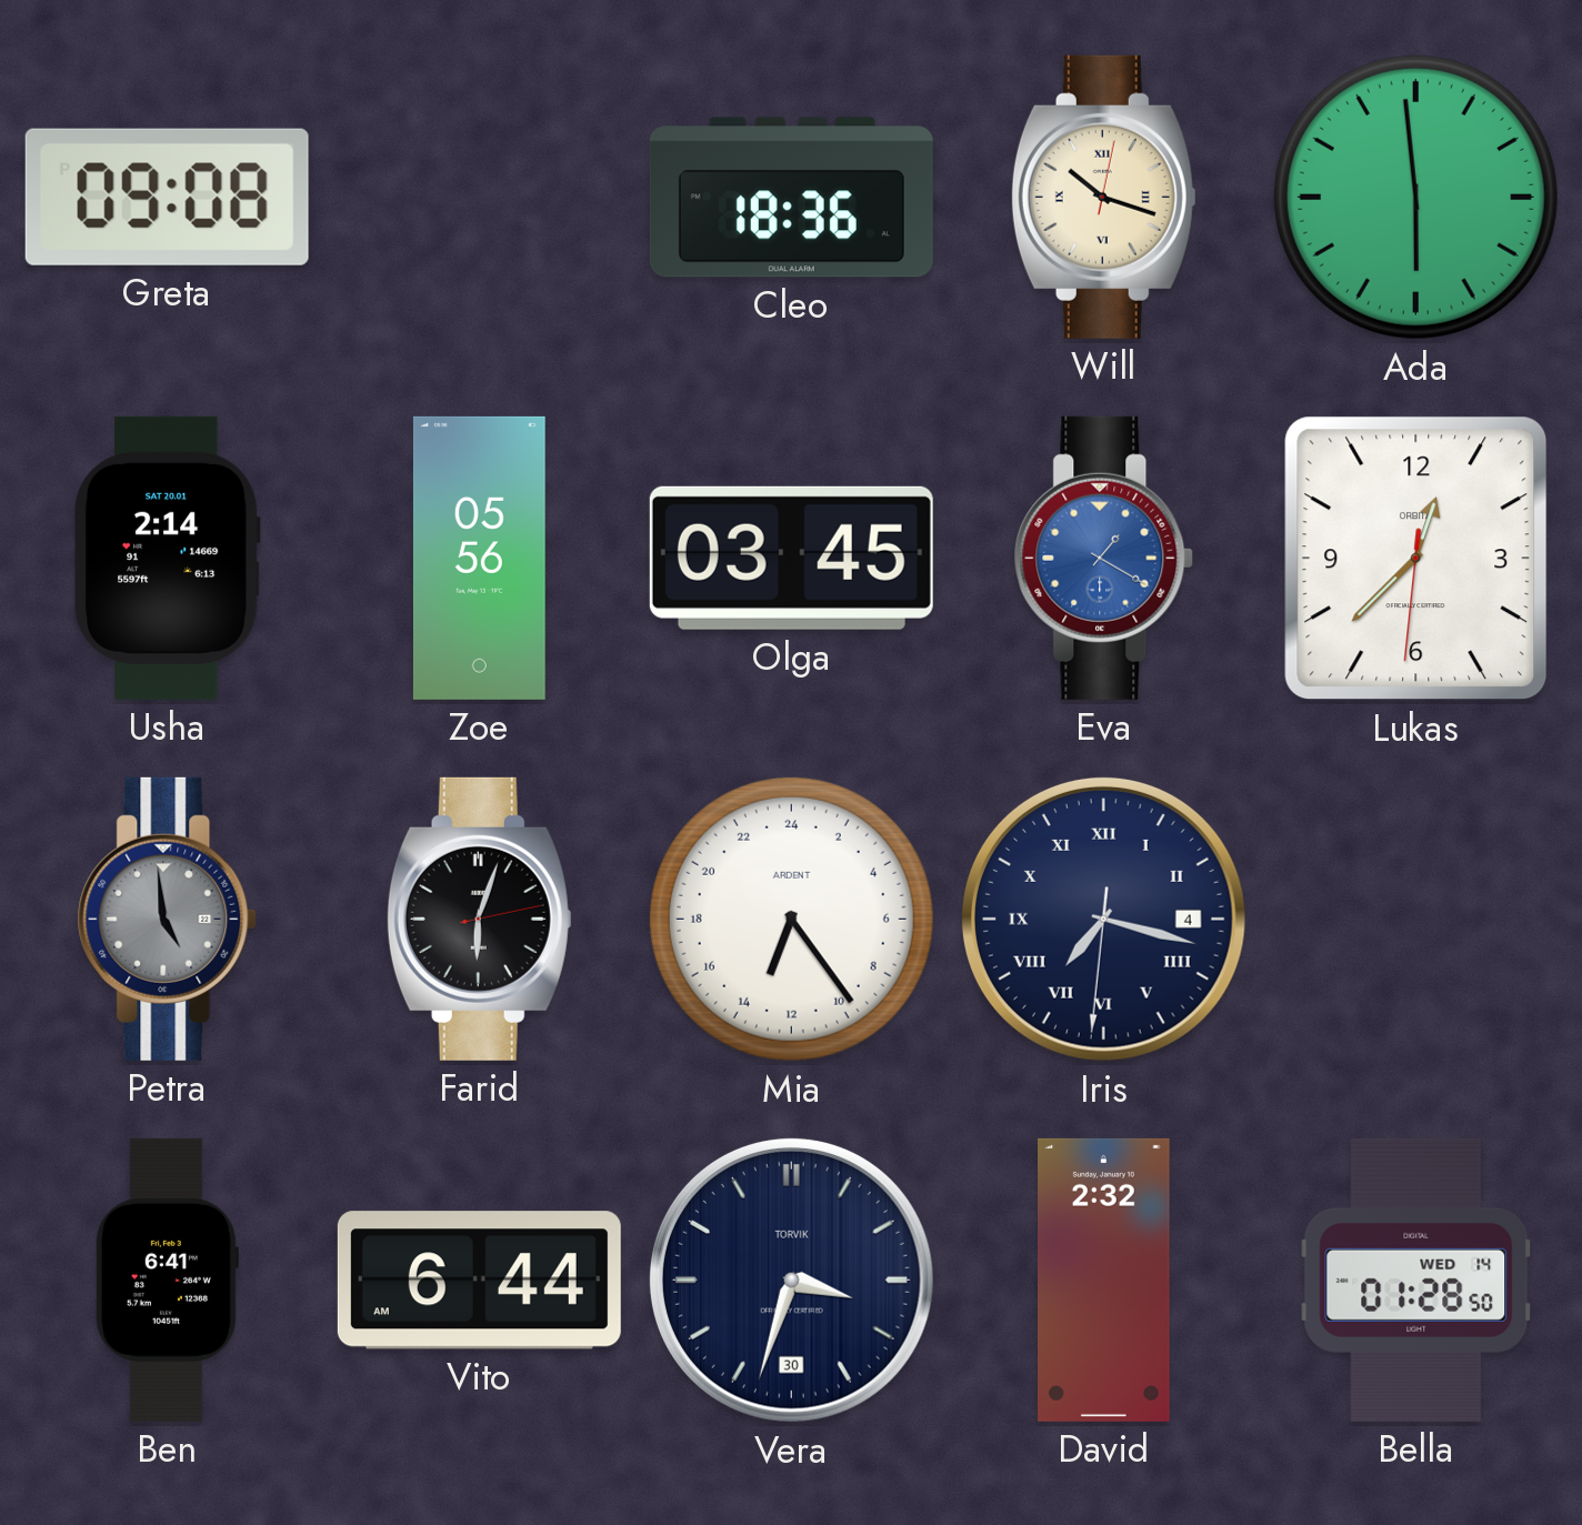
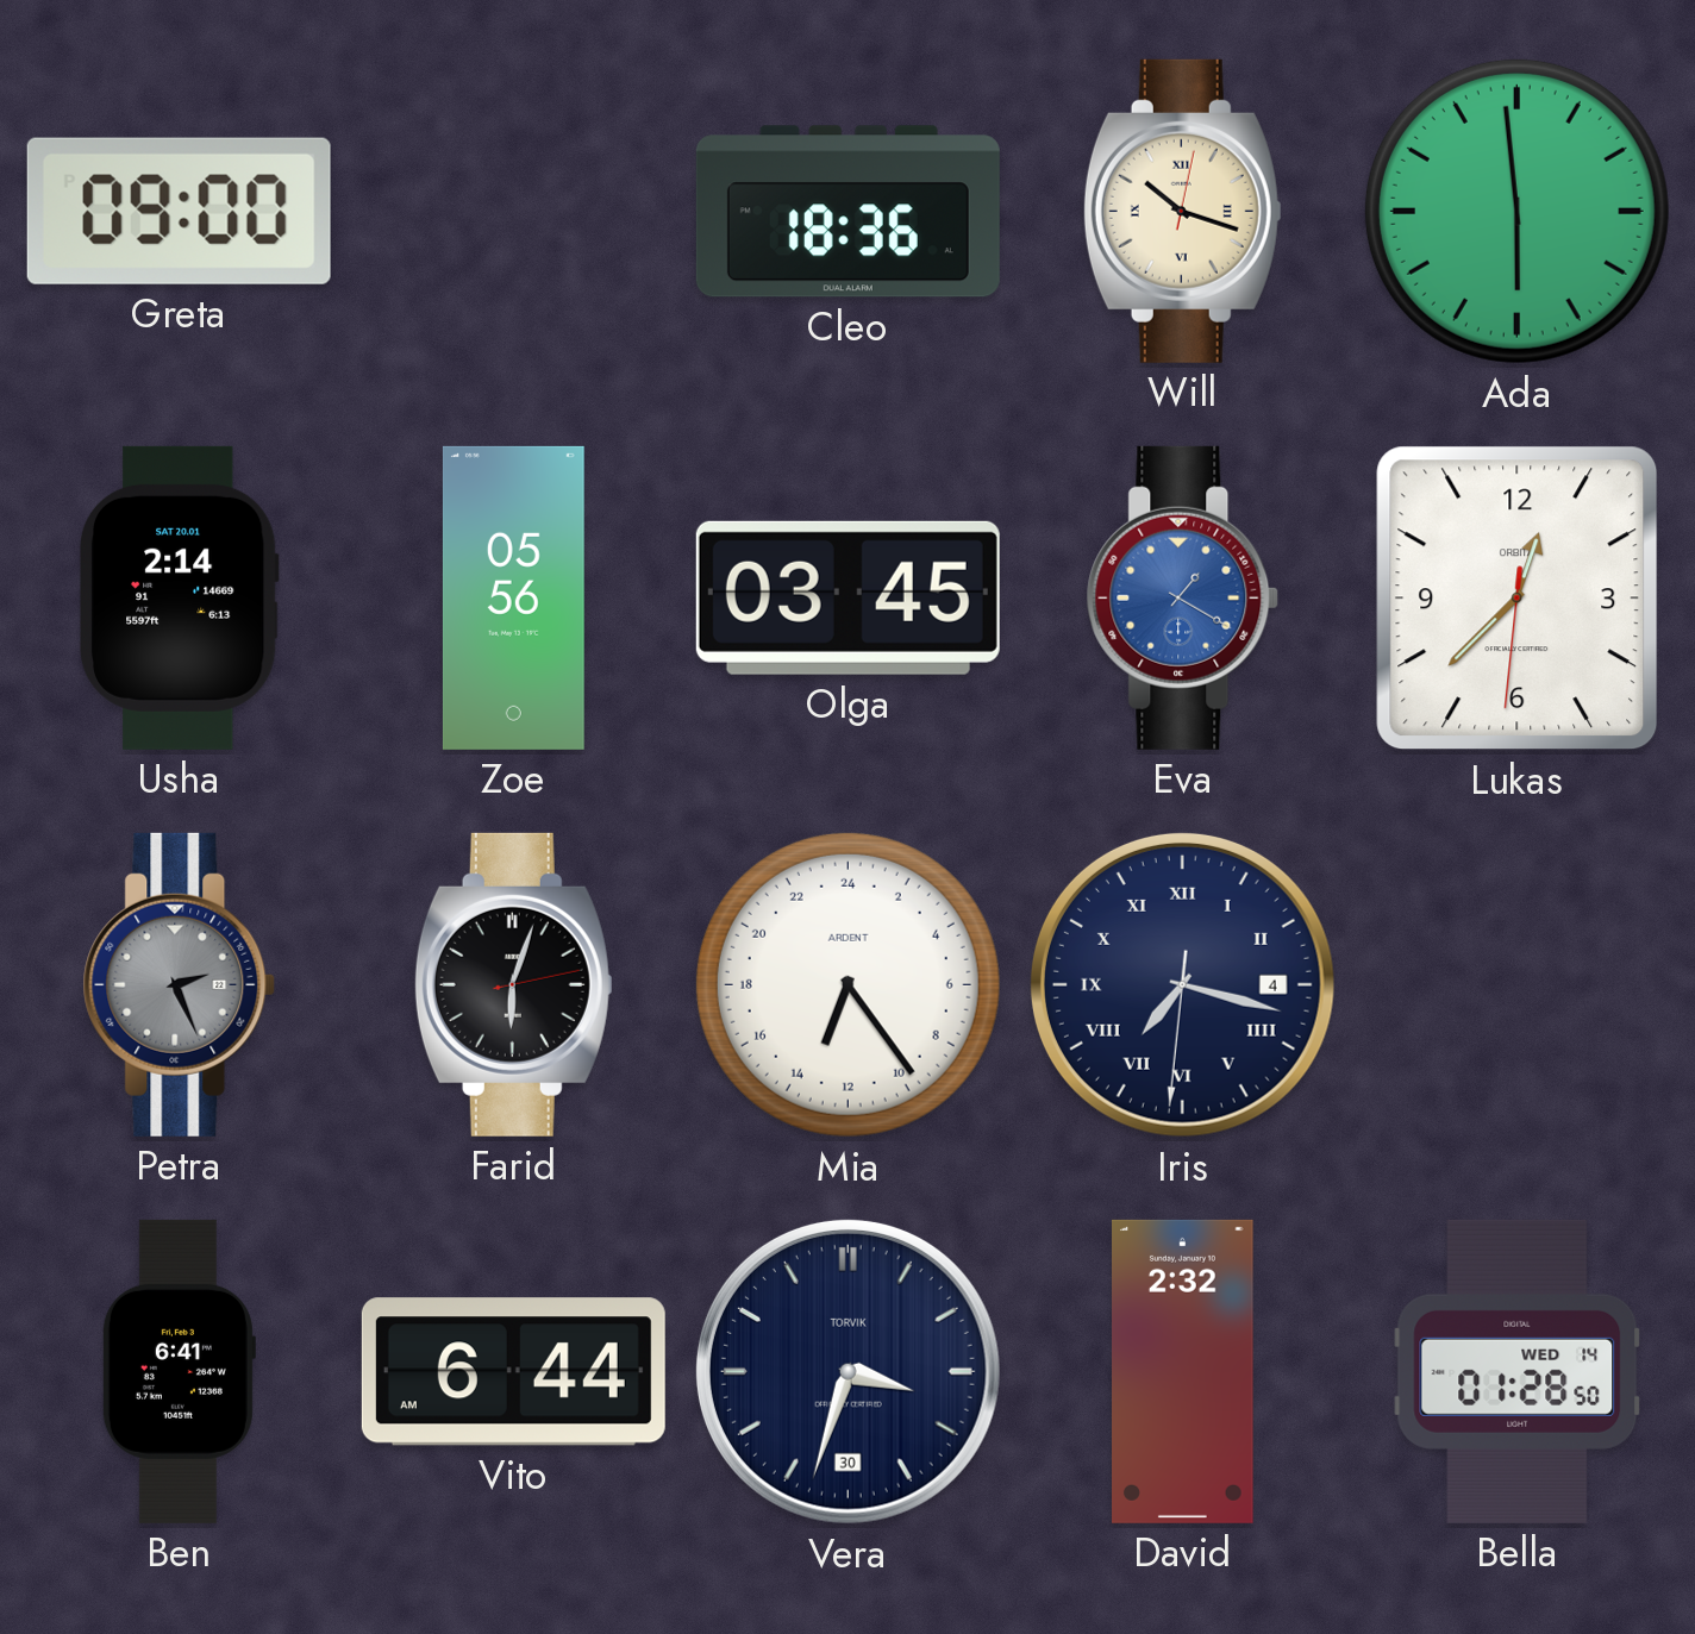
Greta: 09:08 -> 09:00 (179, 211)
Petra: 4:59 -> 2:26 (180, 984)
